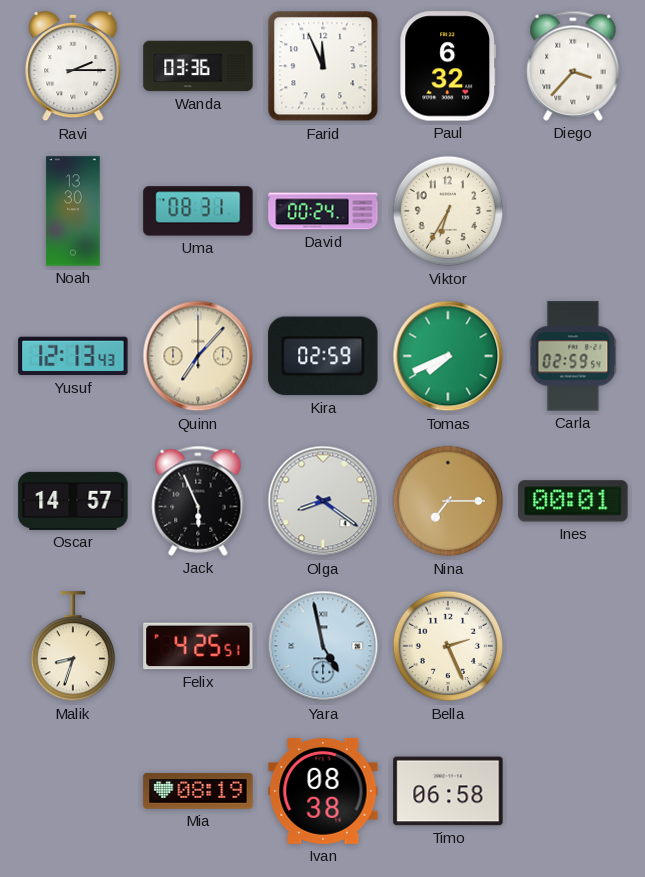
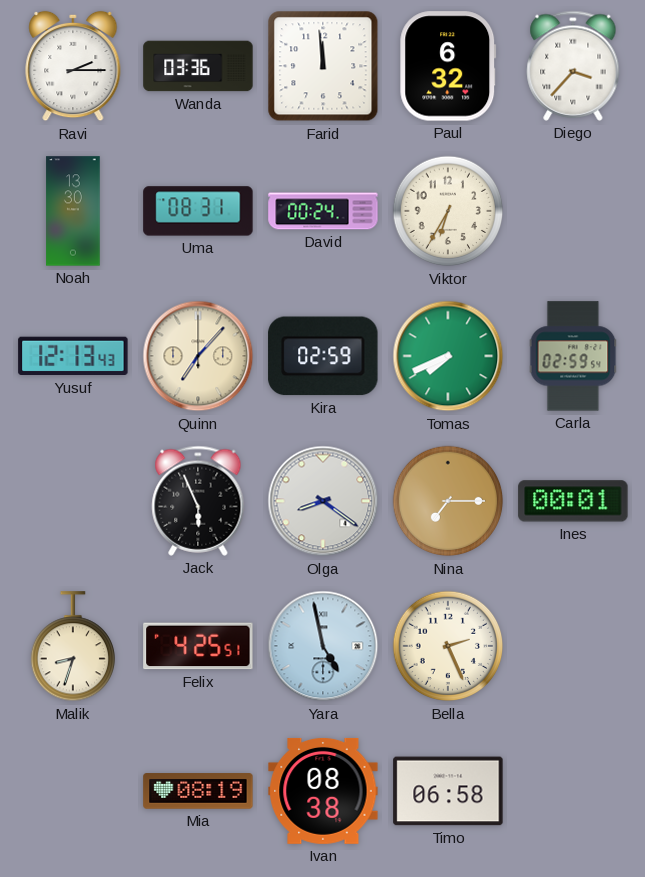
Farid: 11:56 -> 11:59 (323, 66)
Oscar: 14:57 -> none (73, 501)
